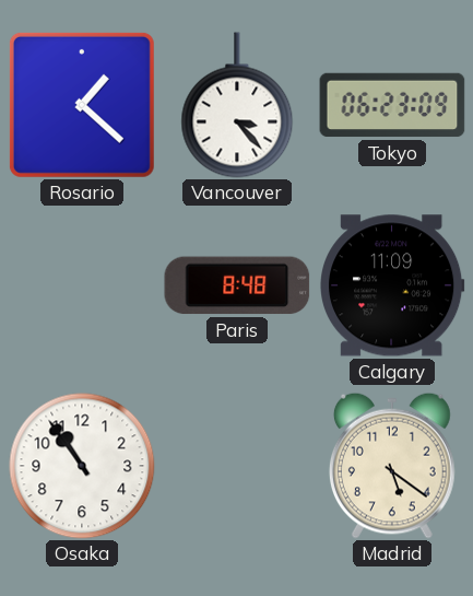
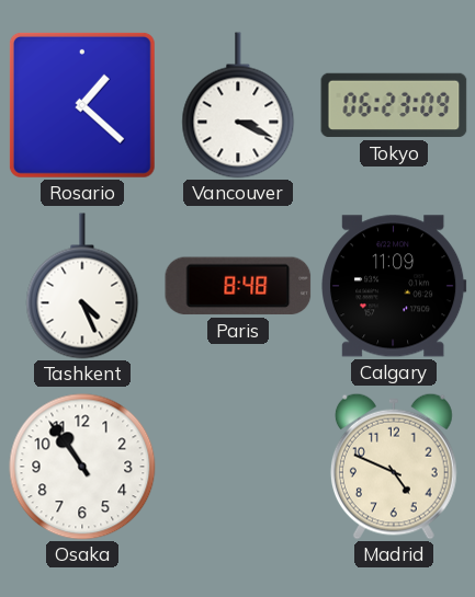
Vancouver: 3:23 -> 3:19 (238, 105)
Tashkent: none -> 4:26 (82, 286)
Madrid: 5:21 -> 4:49 (394, 467)
